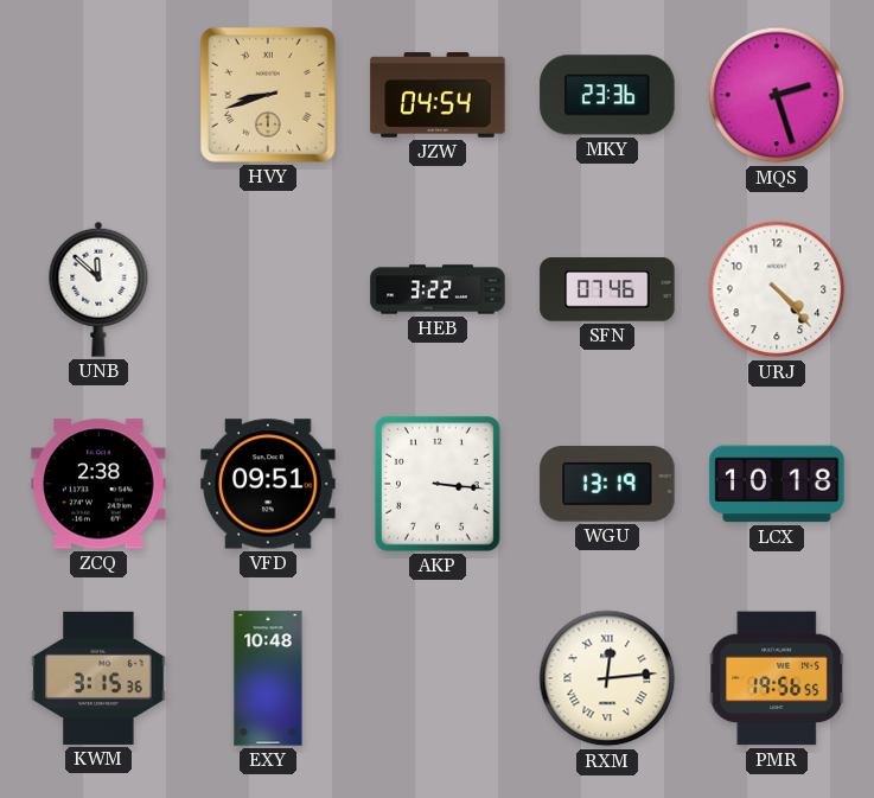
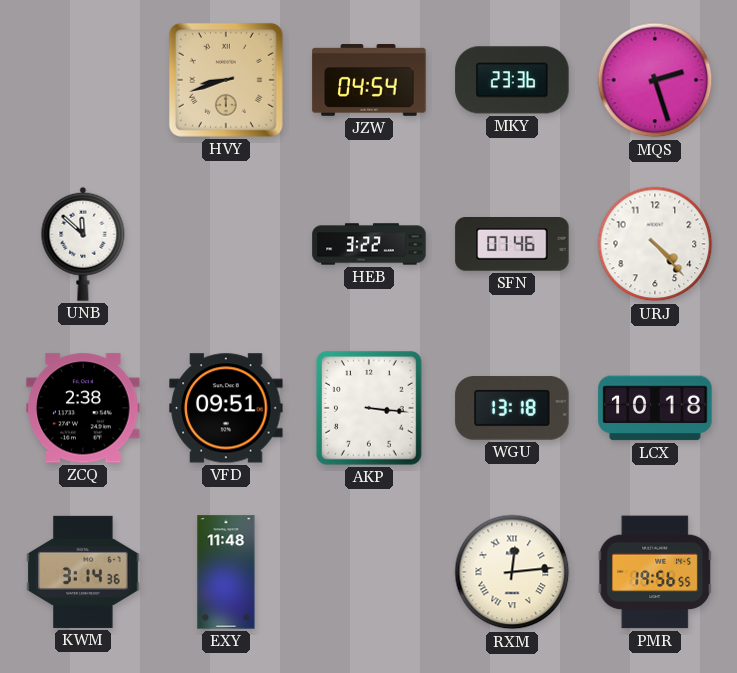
WGU: 13:19 -> 13:18 (512, 408)
KWM: 3:15 -> 3:14 (83, 572)
EXY: 10:48 -> 11:48 (226, 572)
